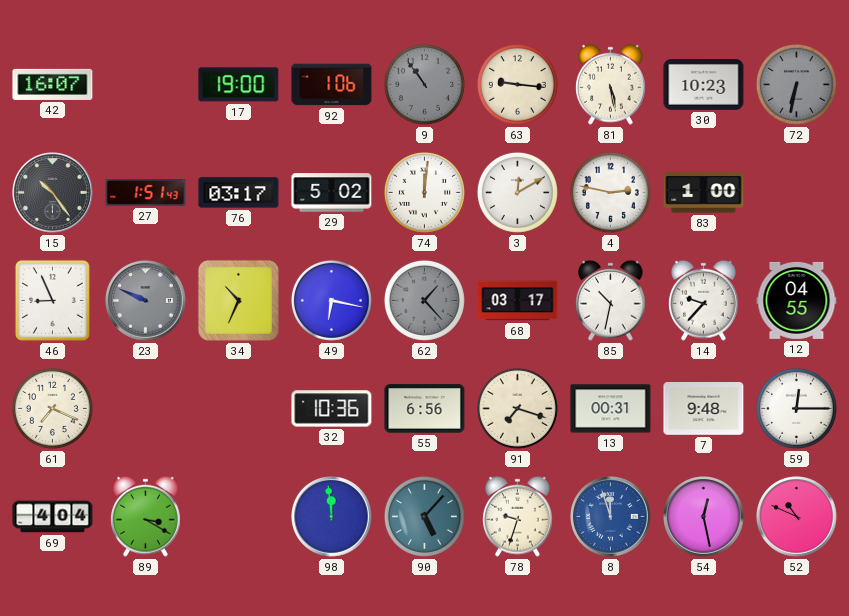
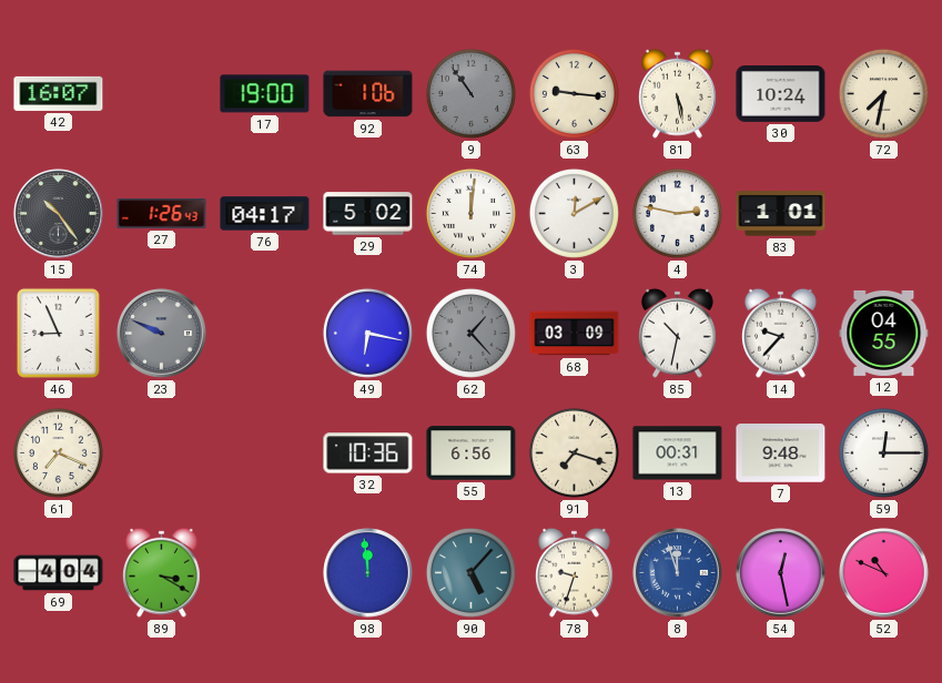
30: 10:23 -> 10:24 (781, 94)
72: 6:32 -> 7:32 (883, 93)
72 dial: grey -> cream (883, 93)
27: 1:51 -> 1:26 (162, 214)
76: 03:17 -> 04:17 (265, 214)
83: 1:00 -> 1:01 (781, 214)
34: 10:34 -> none (238, 300)
68: 03:17 -> 03:09 (575, 334)
